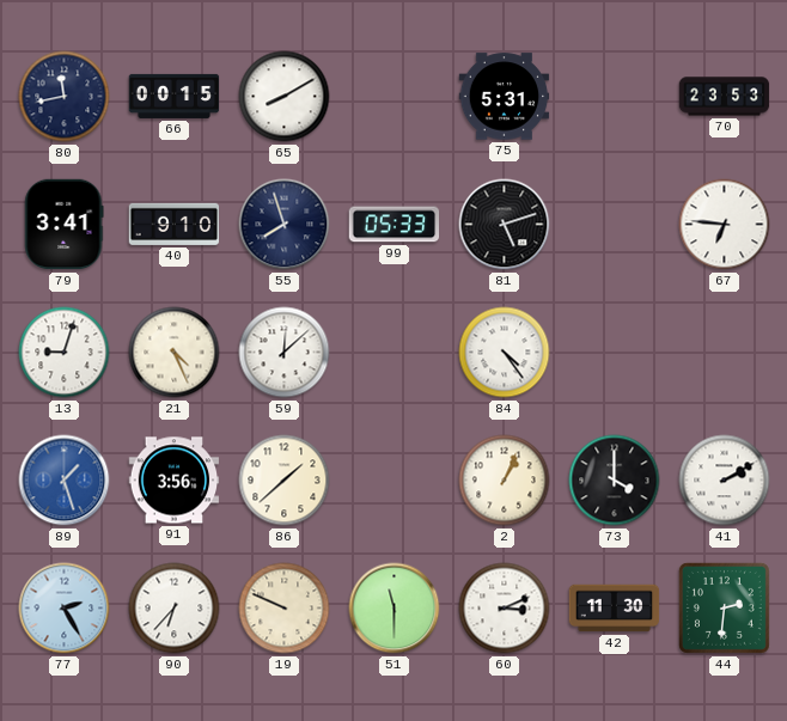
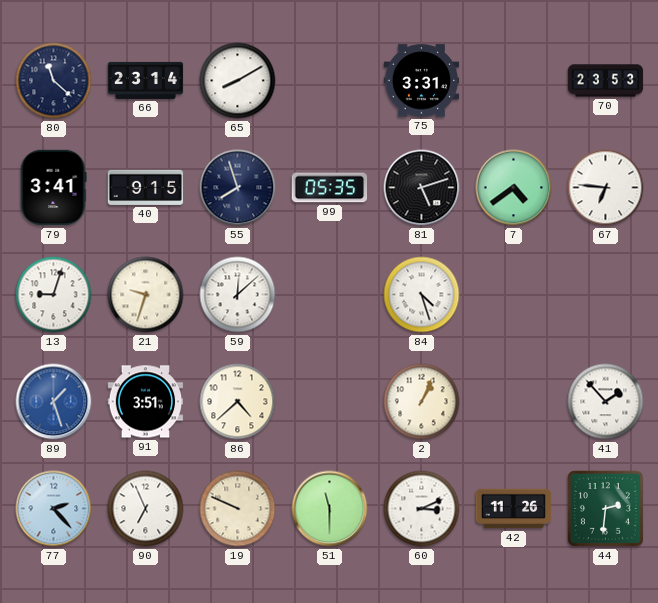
80: 11:43 -> 11:22 (54, 81)
66: 00:15 -> 23:14 (146, 80)
75: 5:31 -> 3:31 (422, 81)
40: 9:10 -> 9:15 (146, 187)
99: 05:33 -> 05:35 (330, 188)
7: none -> 4:39 (514, 188)
21: 4:26 -> 9:33 (146, 295)
84: 4:24 -> 4:27 (422, 295)
91: 3:56 -> 3:51 (146, 402)
86: 1:38 -> 4:38 (238, 402)
73: 4:00 -> none (615, 481)
41: 2:10 -> 1:53 (606, 402)
77: 2:25 -> 2:23 (54, 509)
90: 6:37 -> 6:56 (146, 509)
42: 11:30 -> 11:26 (514, 509)
